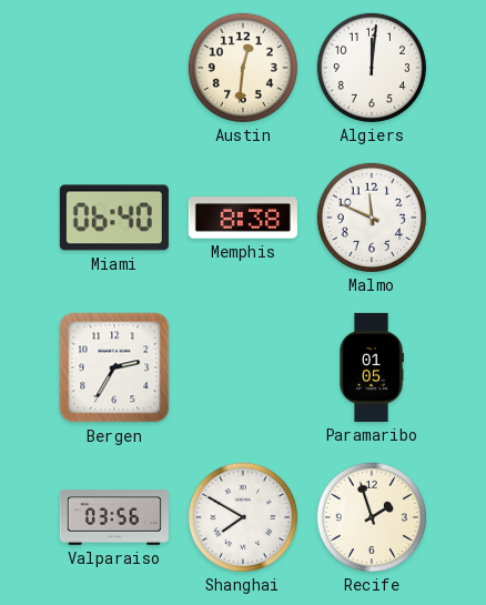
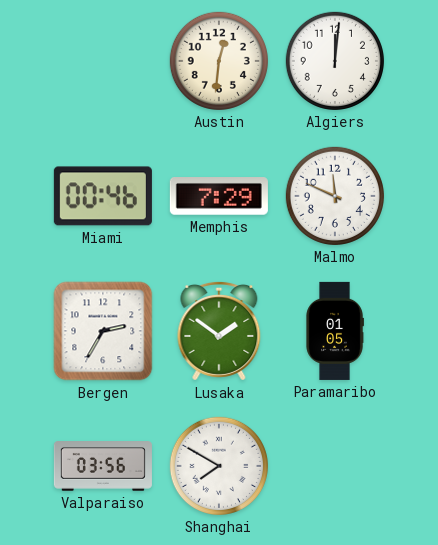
Miami: 06:40 -> 00:46 (103, 196)
Memphis: 8:38 -> 7:29 (219, 196)
Lusaka: none -> 1:51 (219, 331)
Recife: 1:57 -> none (372, 517)
